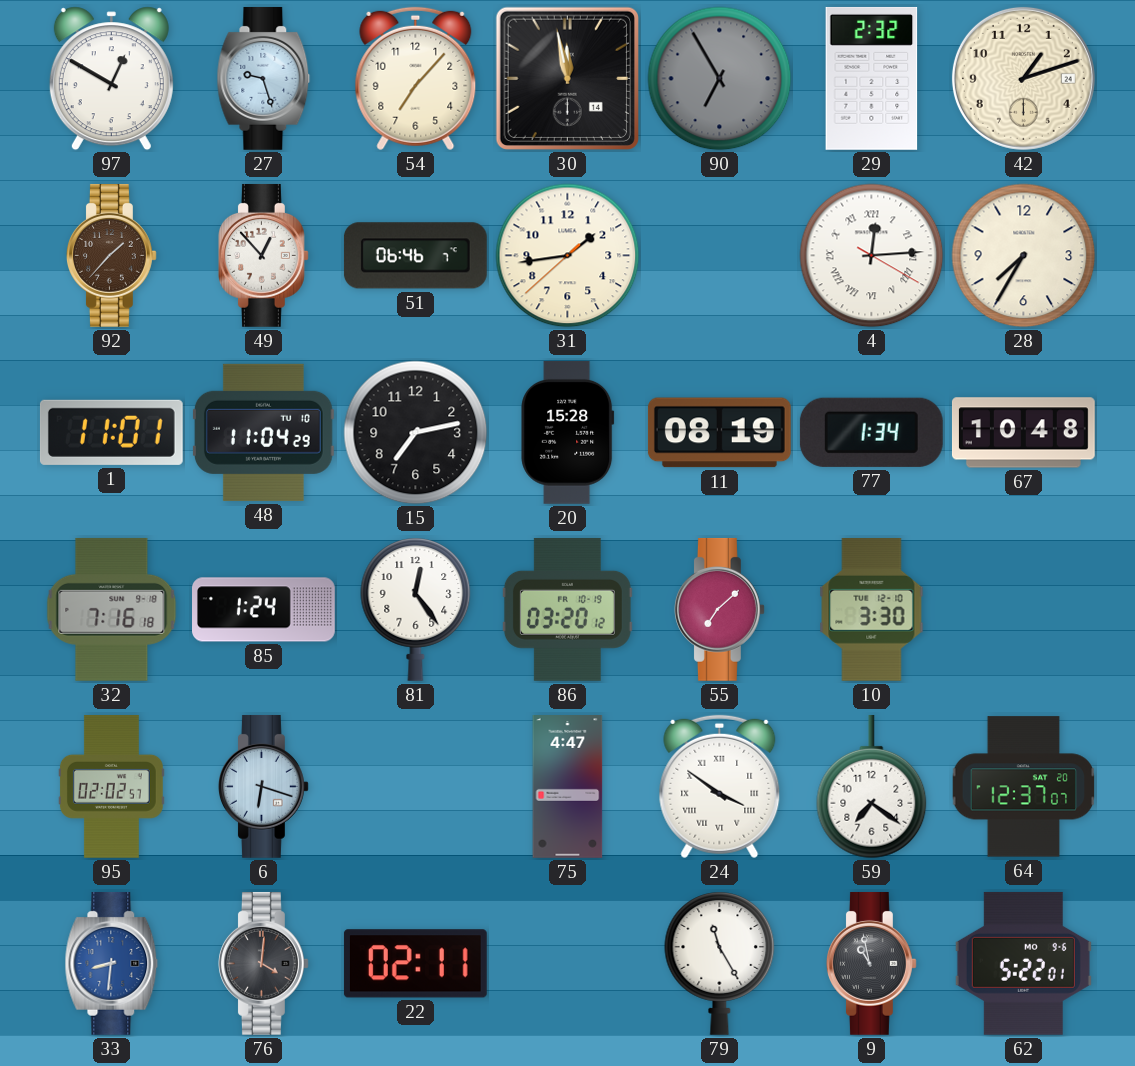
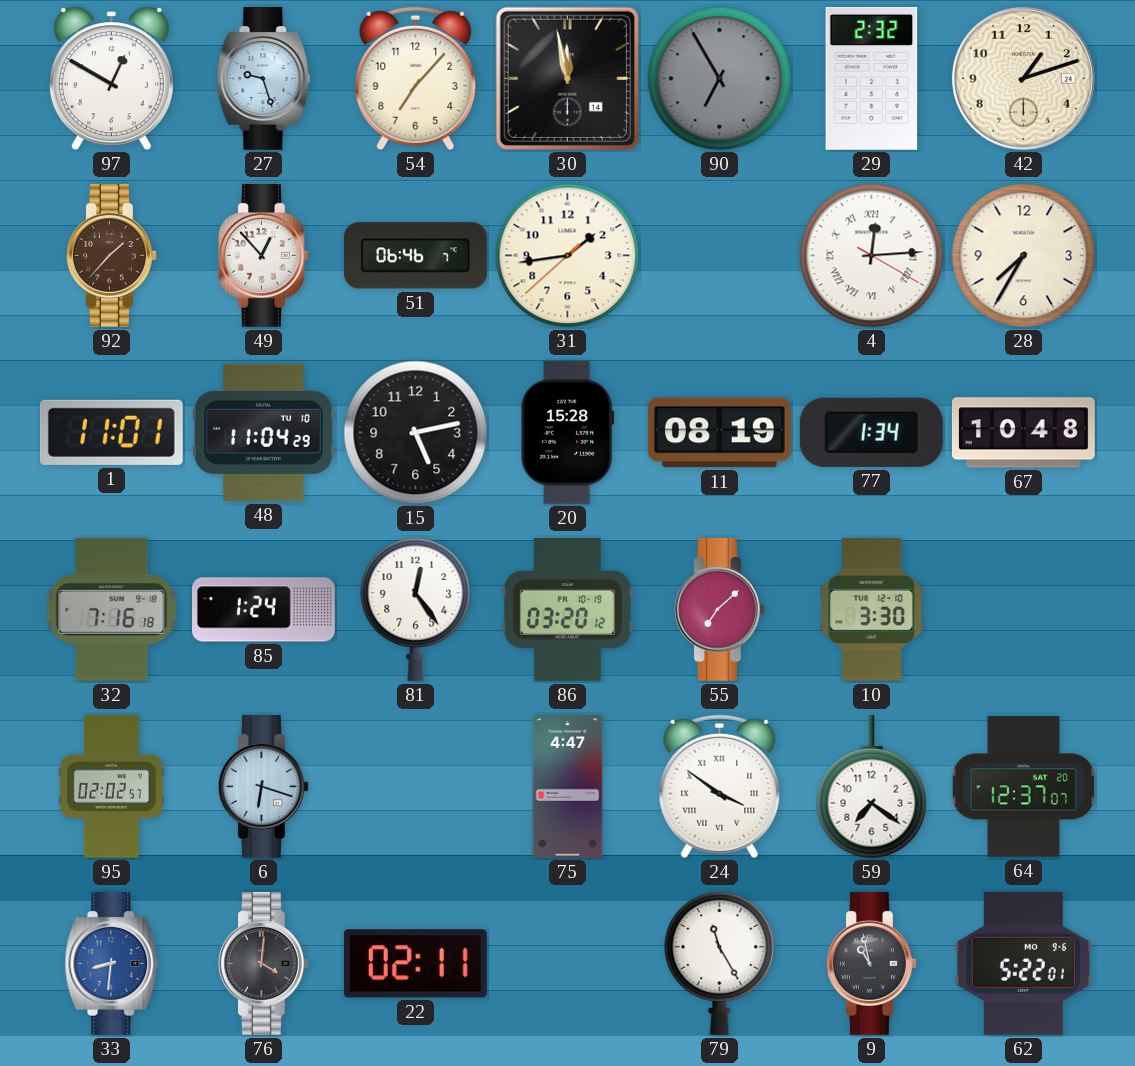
15: 7:13 -> 5:13 (416, 433)
